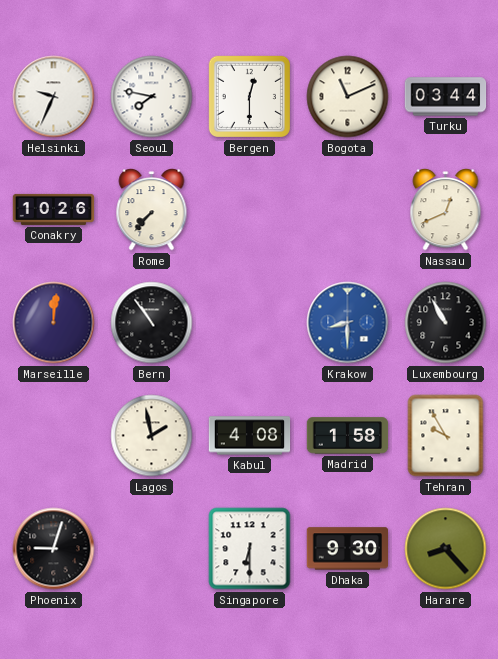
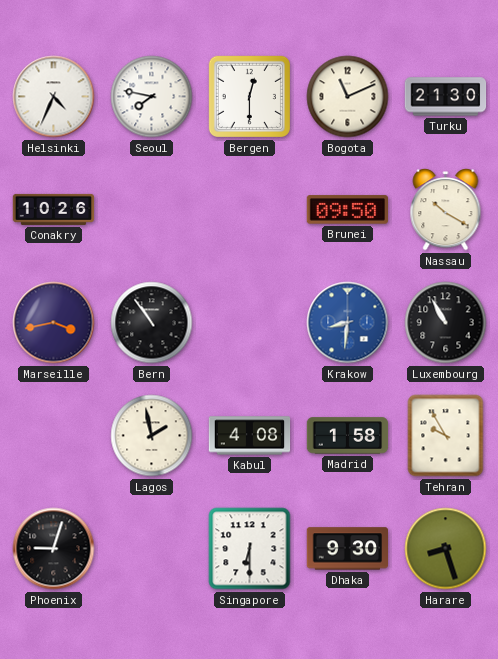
Helsinki: 9:34 -> 4:34 (54, 97)
Turku: 03:44 -> 21:30 (446, 97)
Rome: 7:37 -> none (152, 210)
Brunei: none -> 09:50 (347, 210)
Nassau: 12:41 -> 10:20 (446, 210)
Marseille: 12:01 -> 3:43 (54, 323)
Krakow: 8:30 -> 8:31 (348, 323)
Harare: 8:23 -> 8:27 (446, 549)
